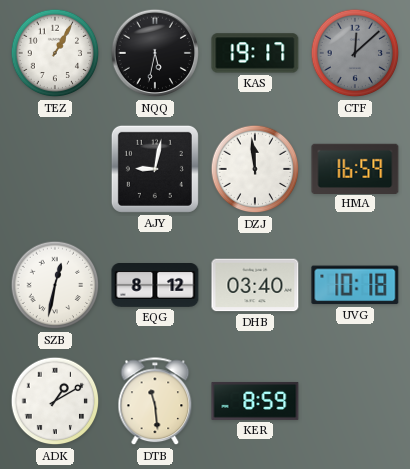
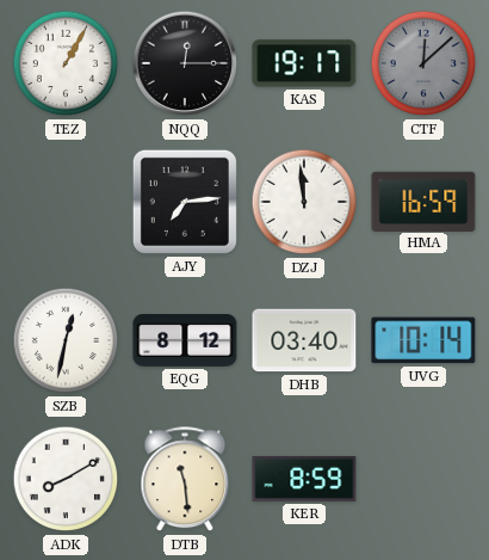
NQQ: 5:32 -> 12:15 (185, 63)
AJY: 9:02 -> 7:14 (185, 202)
UVG: 10:18 -> 10:14 (423, 340)
ADK: 1:10 -> 8:10 (66, 479)
